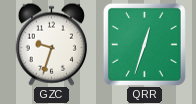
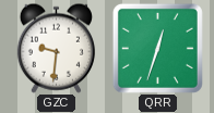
GZC: 9:33 -> 9:31 (56, 48)
